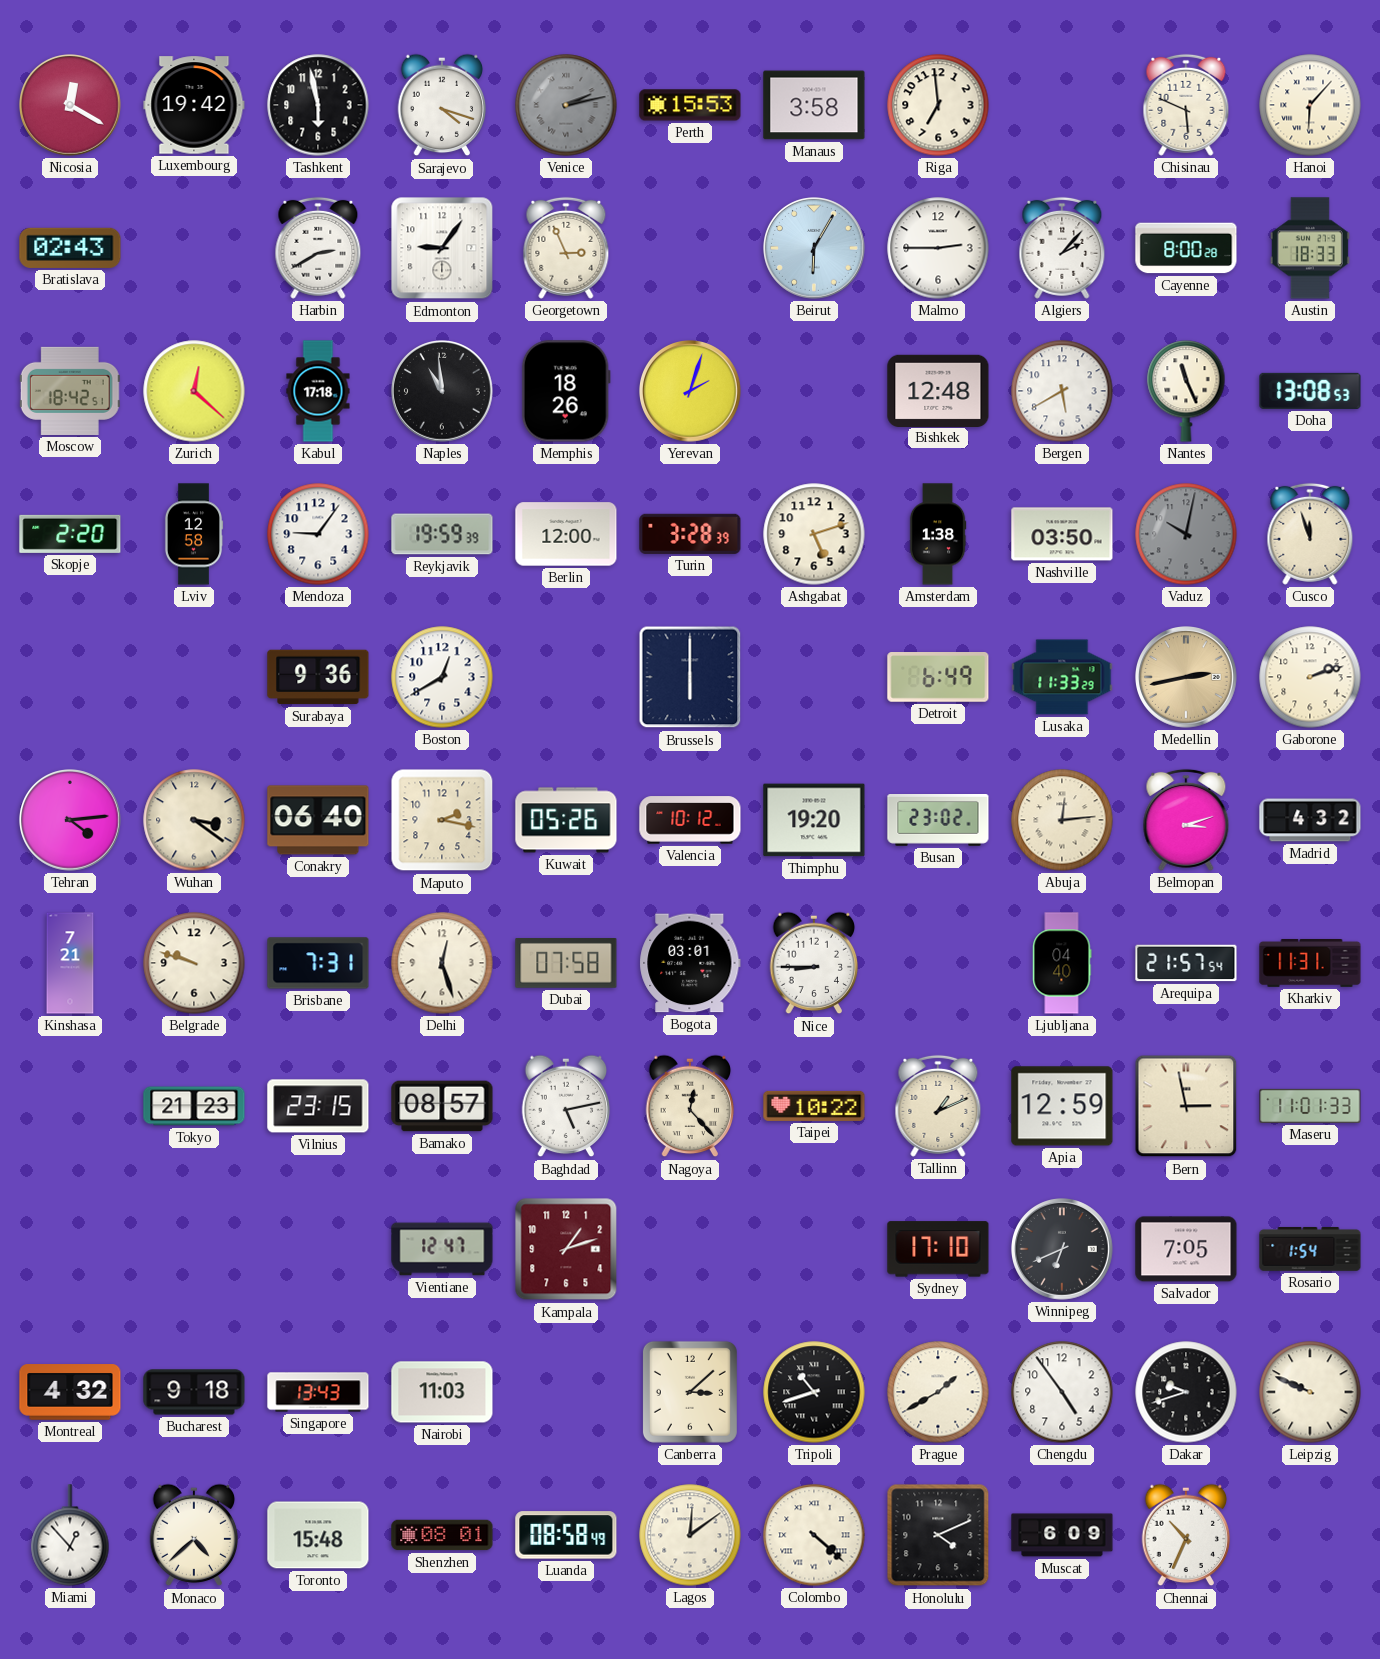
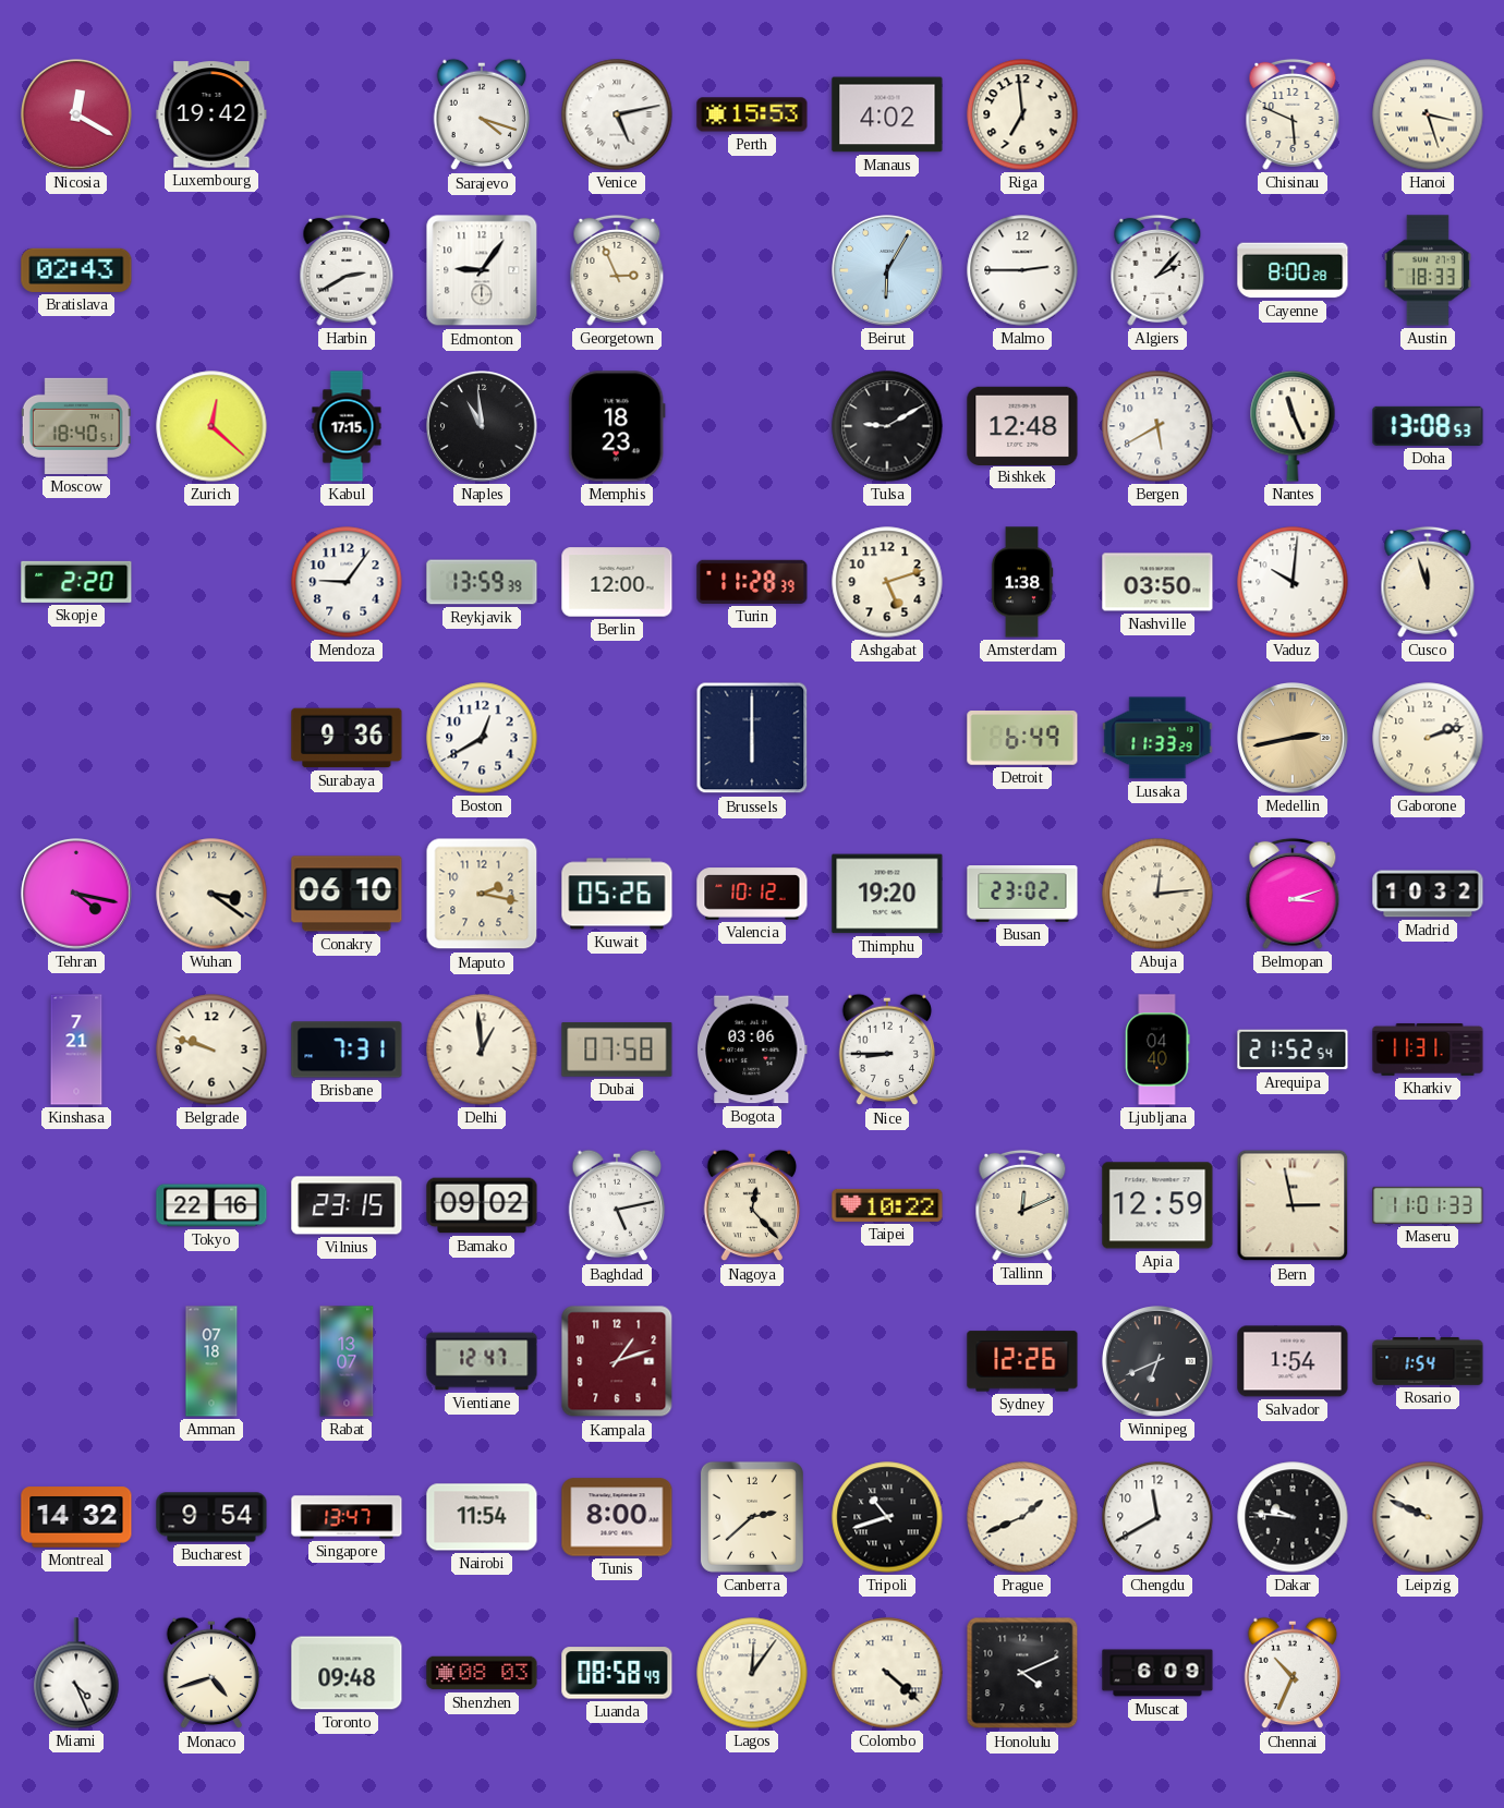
Tashkent: 5:58 -> none (318, 105)
Venice: 2:13 -> 5:13 (617, 114)
Venice dial: grey -> white (617, 114)
Manaus: 3:58 -> 4:02 (887, 114)
Hanoi: 6:07 -> 3:27 (1428, 114)
Moscow: 18:42 -> 18:40 (76, 426)
Kabul: 17:18 -> 17:15 (347, 426)
Memphis: 18:26 -> 18:23 (617, 426)
Yerevan: 2:03 -> none (691, 392)
Tulsa: none -> 9:10 (887, 426)
Lviv: 12:58 -> none (194, 534)
Reykjavik: 19:59 -> 13:59 (482, 582)
Turin: 3:28 -> 11:28 (752, 582)
Vaduz: 10:02 -> 10:01 (1293, 582)
Vaduz dial: grey -> white (1293, 582)
Tehran: 4:14 -> 4:17 (77, 895)
Conakry: 06:40 -> 06:10 (347, 894)
Madrid: 4:32 -> 10:32 (1428, 894)
Delhi: 12:27 -> 12:59 (482, 1049)
Bogota: 03:01 -> 03:06 (752, 1049)
Arequipa: 21:57 -> 21:52 (1293, 1049)
Tokyo: 21:23 -> 22:16 (211, 1205)
Bamako: 08:57 -> 09:02 (482, 1205)
Tallinn: 1:11 -> 12:11 (1022, 1205)
Amman: none -> 07:18 (211, 1361)
Rabat: none -> 13:07 (347, 1361)
Sydney: 17:10 -> 12:26 (1022, 1361)
Salvador: 7:05 -> 1:54 (1293, 1361)
Montreal: 4:32 -> 14:32 (76, 1517)
Bucharest: 9:18 -> 9:54 (211, 1517)
Singapore: 13:43 -> 13:47 (347, 1517)
Nairobi: 11:03 -> 11:54 (482, 1517)
Tunis: none -> 8:00 (617, 1517)
Canberra: 3:08 -> 2:38 (752, 1517)
Prague: 1:40 -> 1:41 (1022, 1517)
Chengdu: 4:54 -> 11:40 (1157, 1517)
Dakar: 9:42 -> 9:46 (1293, 1517)
Miami: 12:53 -> 4:26 (76, 1673)
Monaco: 4:38 -> 4:42 (211, 1673)
Toronto: 15:48 -> 09:48 (347, 1673)
Shenzhen: 08:01 -> 08:03 (482, 1673)
Lagos: 12:09 -> 12:06 (752, 1673)
